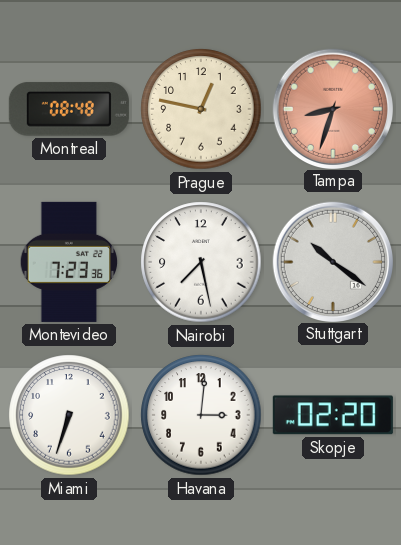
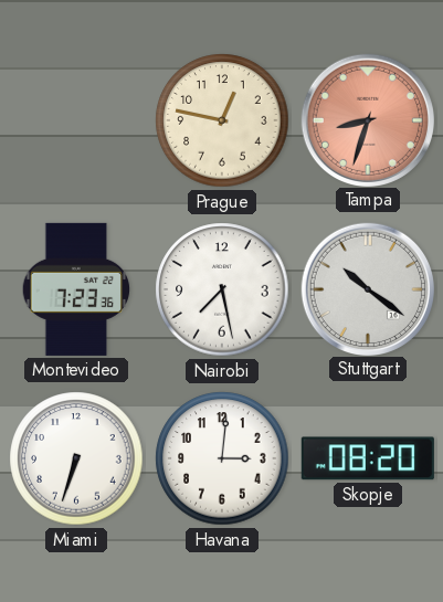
Montreal: 08:48 -> none (69, 109)
Skopje: 02:20 -> 08:20 (368, 458)
